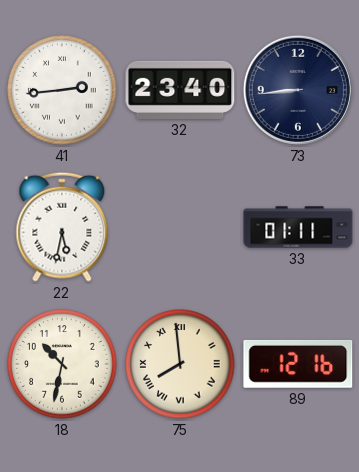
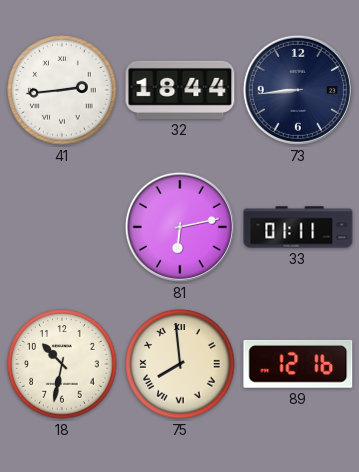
32: 23:40 -> 18:44 (180, 90)
22: 5:32 -> none (62, 227)
81: none -> 6:13 (180, 227)
